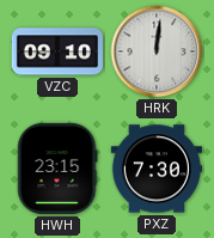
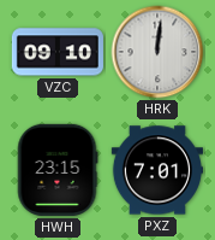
PXZ: 7:30 -> 7:01 (157, 170)
